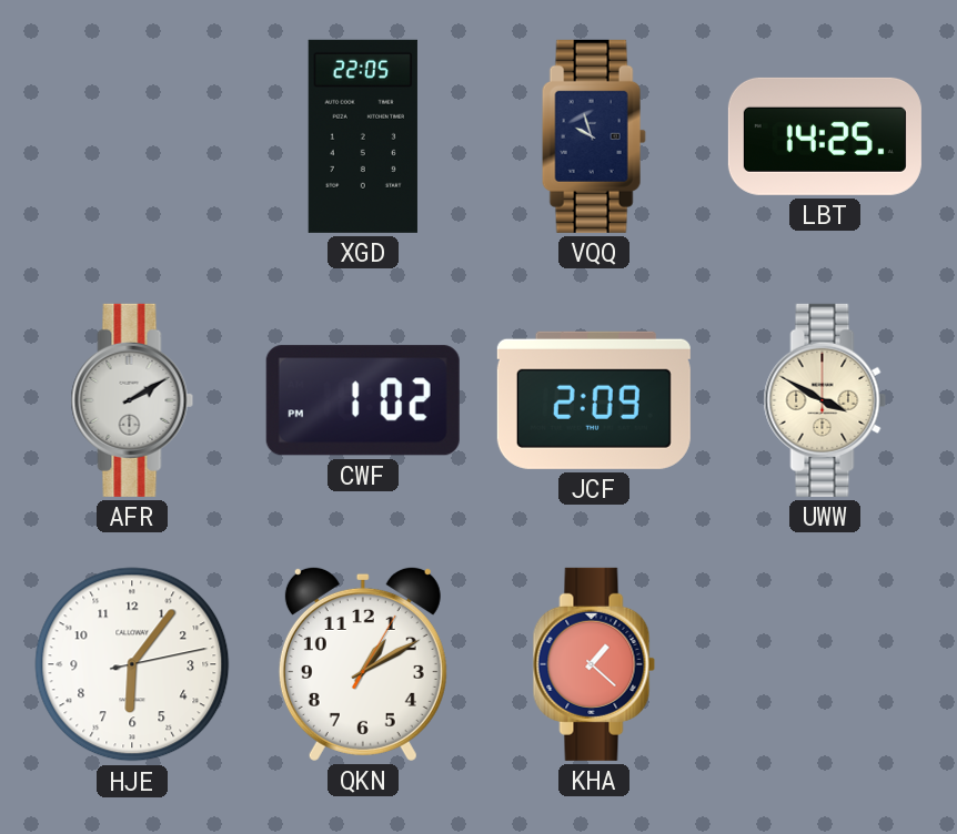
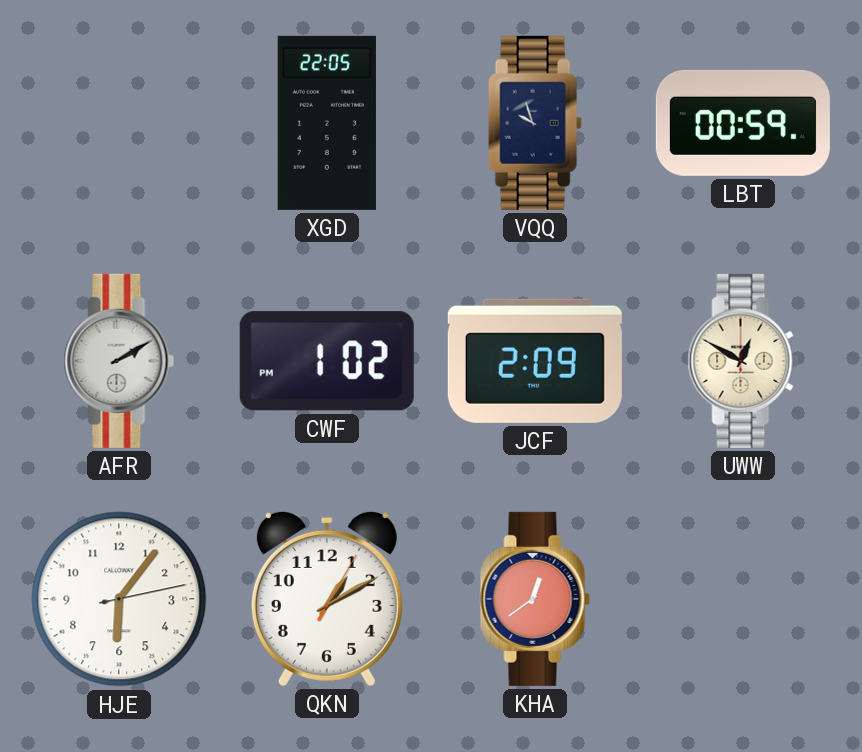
LBT: 14:25 -> 00:59 (743, 123)
UWW: 3:50 -> 12:50 (743, 361)
KHA: 1:22 -> 12:39 (535, 599)
